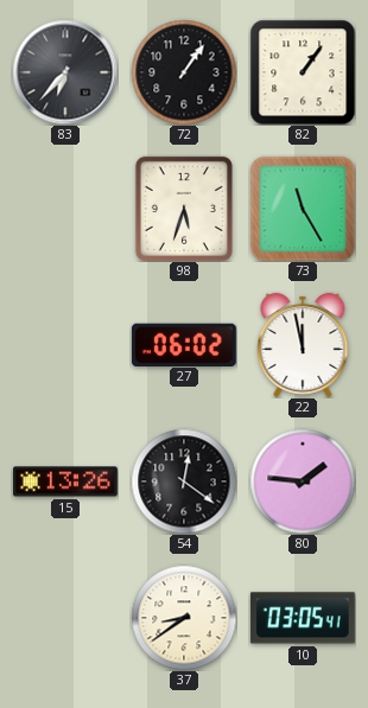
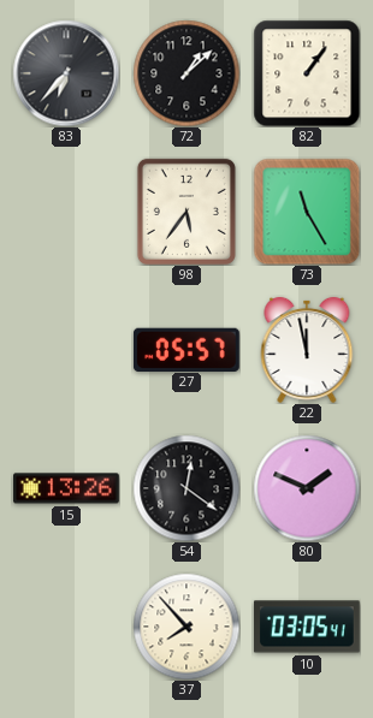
72: 1:06 -> 1:08 (186, 73)
98: 5:33 -> 5:36 (186, 212)
27: 06:02 -> 05:57 (186, 349)
80: 1:46 -> 1:49 (307, 488)
37: 8:39 -> 7:53 (186, 627)
